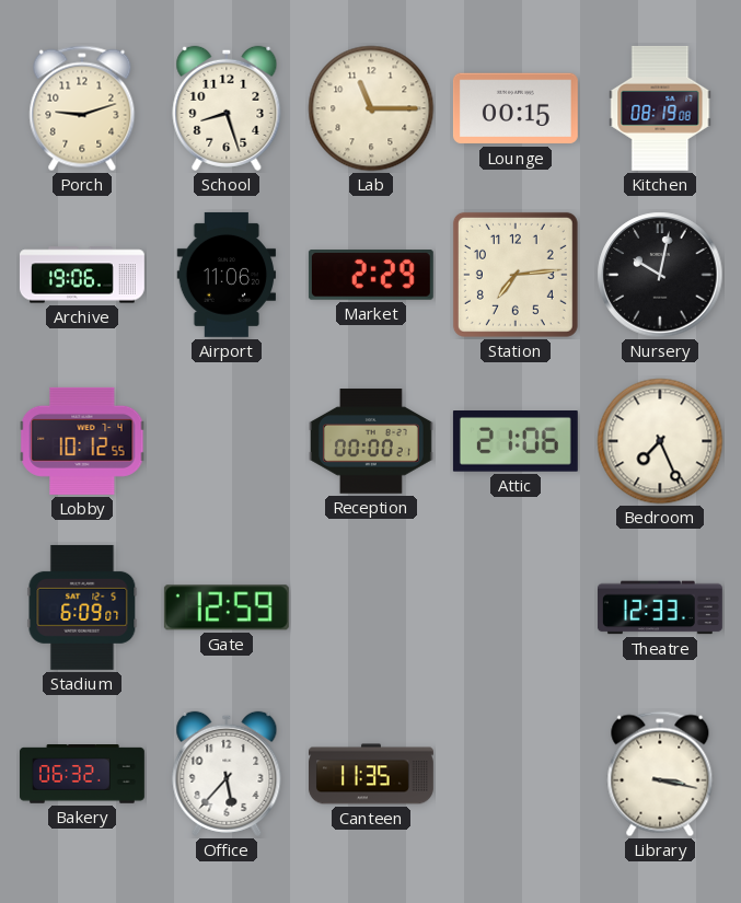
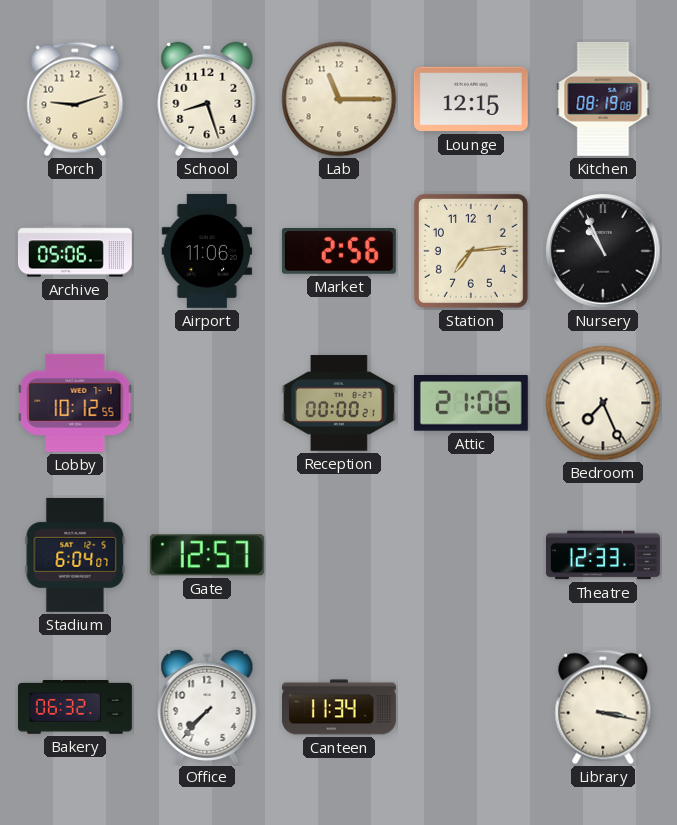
Lounge: 00:15 -> 12:15 (471, 99)
Archive: 19:06 -> 05:06 (75, 251)
Market: 2:29 -> 2:56 (339, 252)
Nursery: 10:02 -> 10:56 (603, 251)
Stadium: 6:09 -> 6:04 (75, 555)
Gate: 12:59 -> 12:57 (207, 555)
Office: 5:37 -> 7:37 (207, 707)
Canteen: 11:35 -> 11:34 (339, 707)
